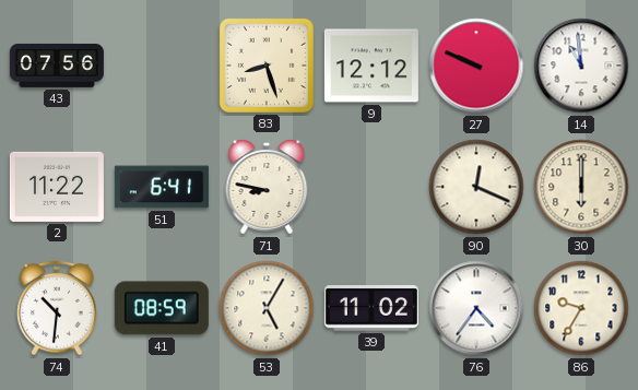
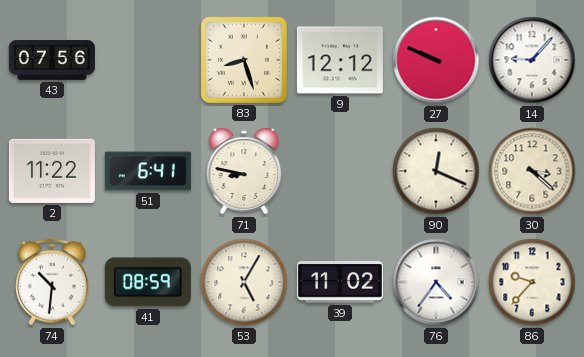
14: 10:59 -> 9:07 (532, 60)
30: 6:00 -> 3:22 (532, 171)
86: 9:35 -> 9:37 (532, 282)
